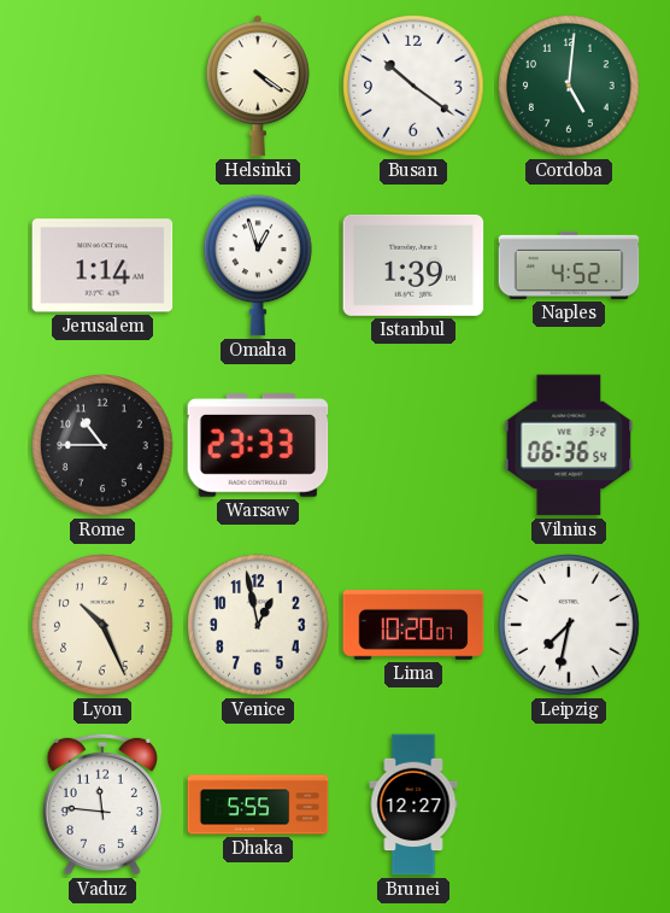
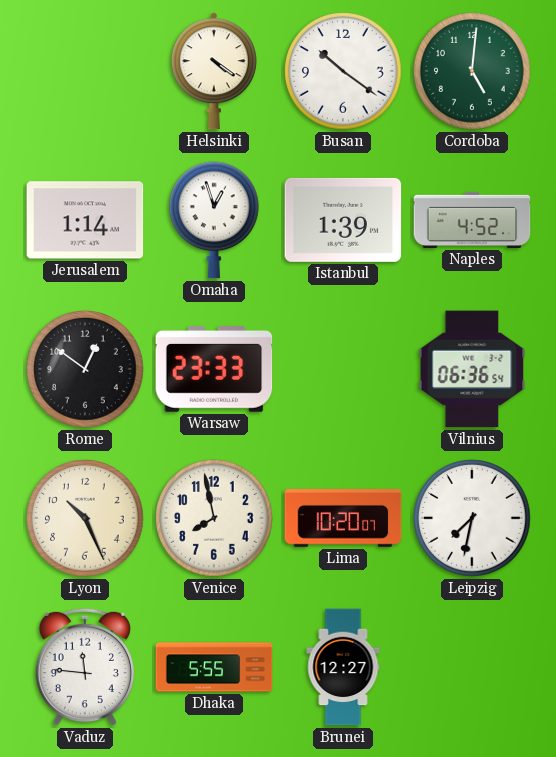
Rome: 10:45 -> 12:51 (85, 369)
Venice: 12:58 -> 7:58 (214, 518)
